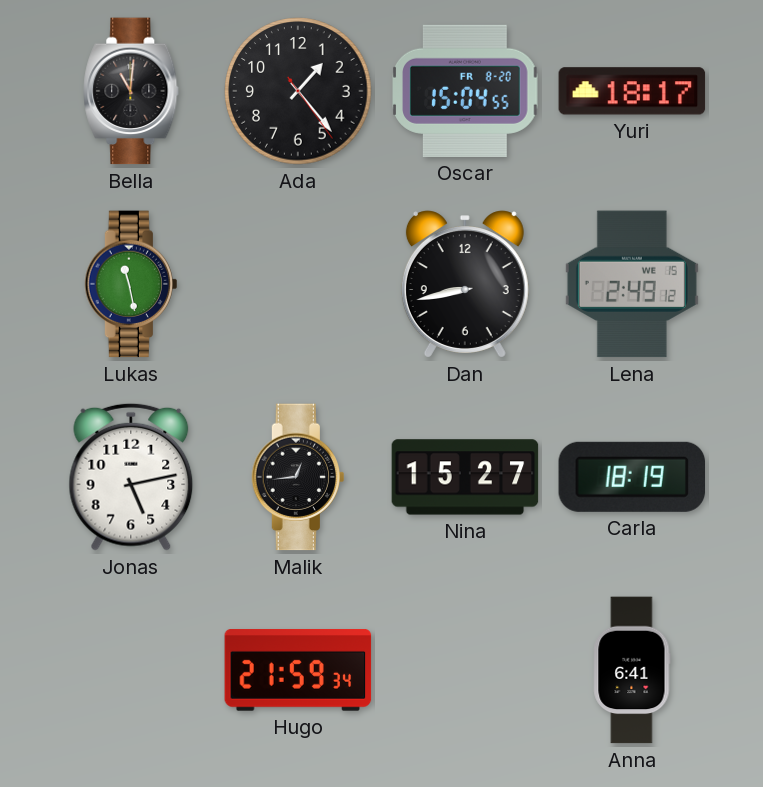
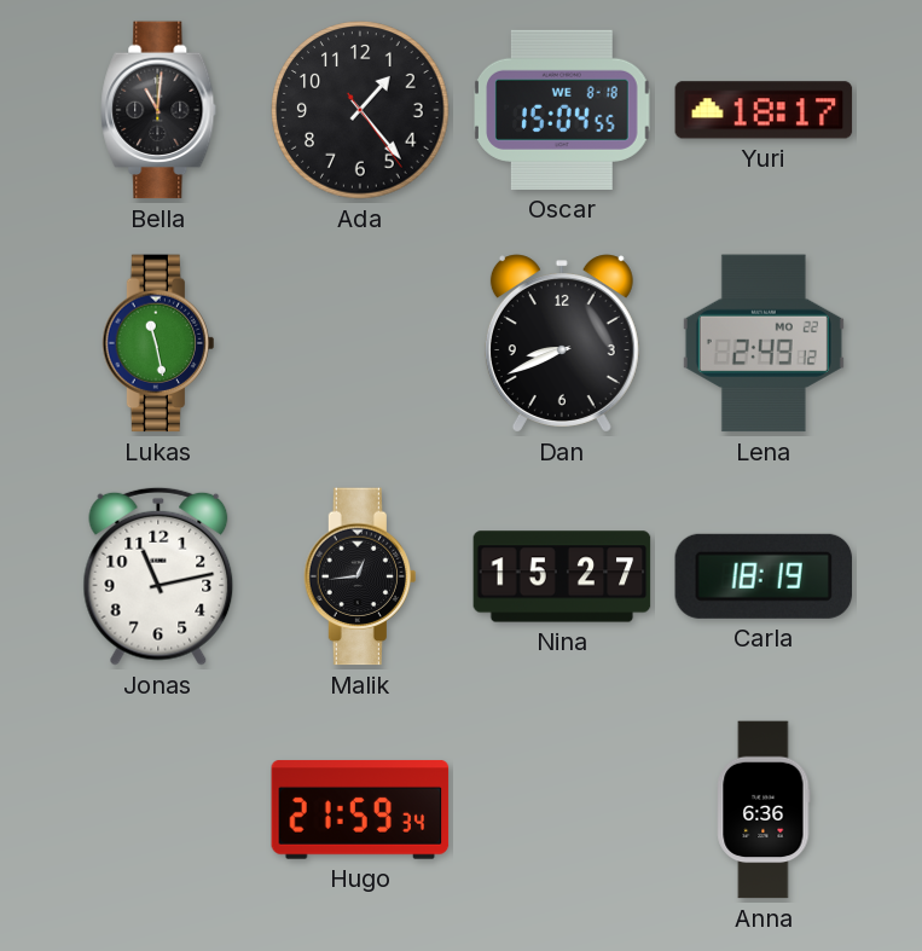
Oscar date: FR 8-20 -> WE 8-18 (562, 110)
Dan: 8:43 -> 8:41 (562, 343)
Lena date: WE 15 -> MO 22 (764, 343)
Jonas: 5:13 -> 11:13 (158, 576)
Anna: 6:41 -> 6:36 (764, 810)
